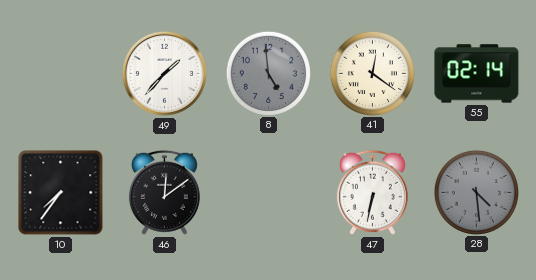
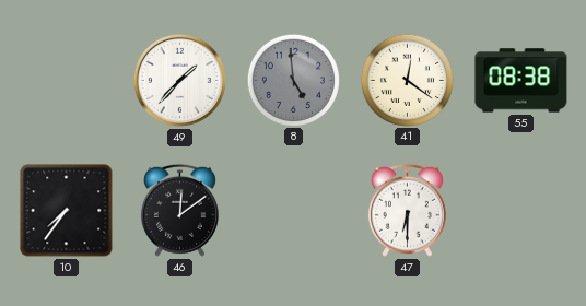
55: 02:14 -> 08:38 (521, 81)
47: 6:32 -> 6:30 (407, 210)
28: 4:29 -> none (476, 192)
